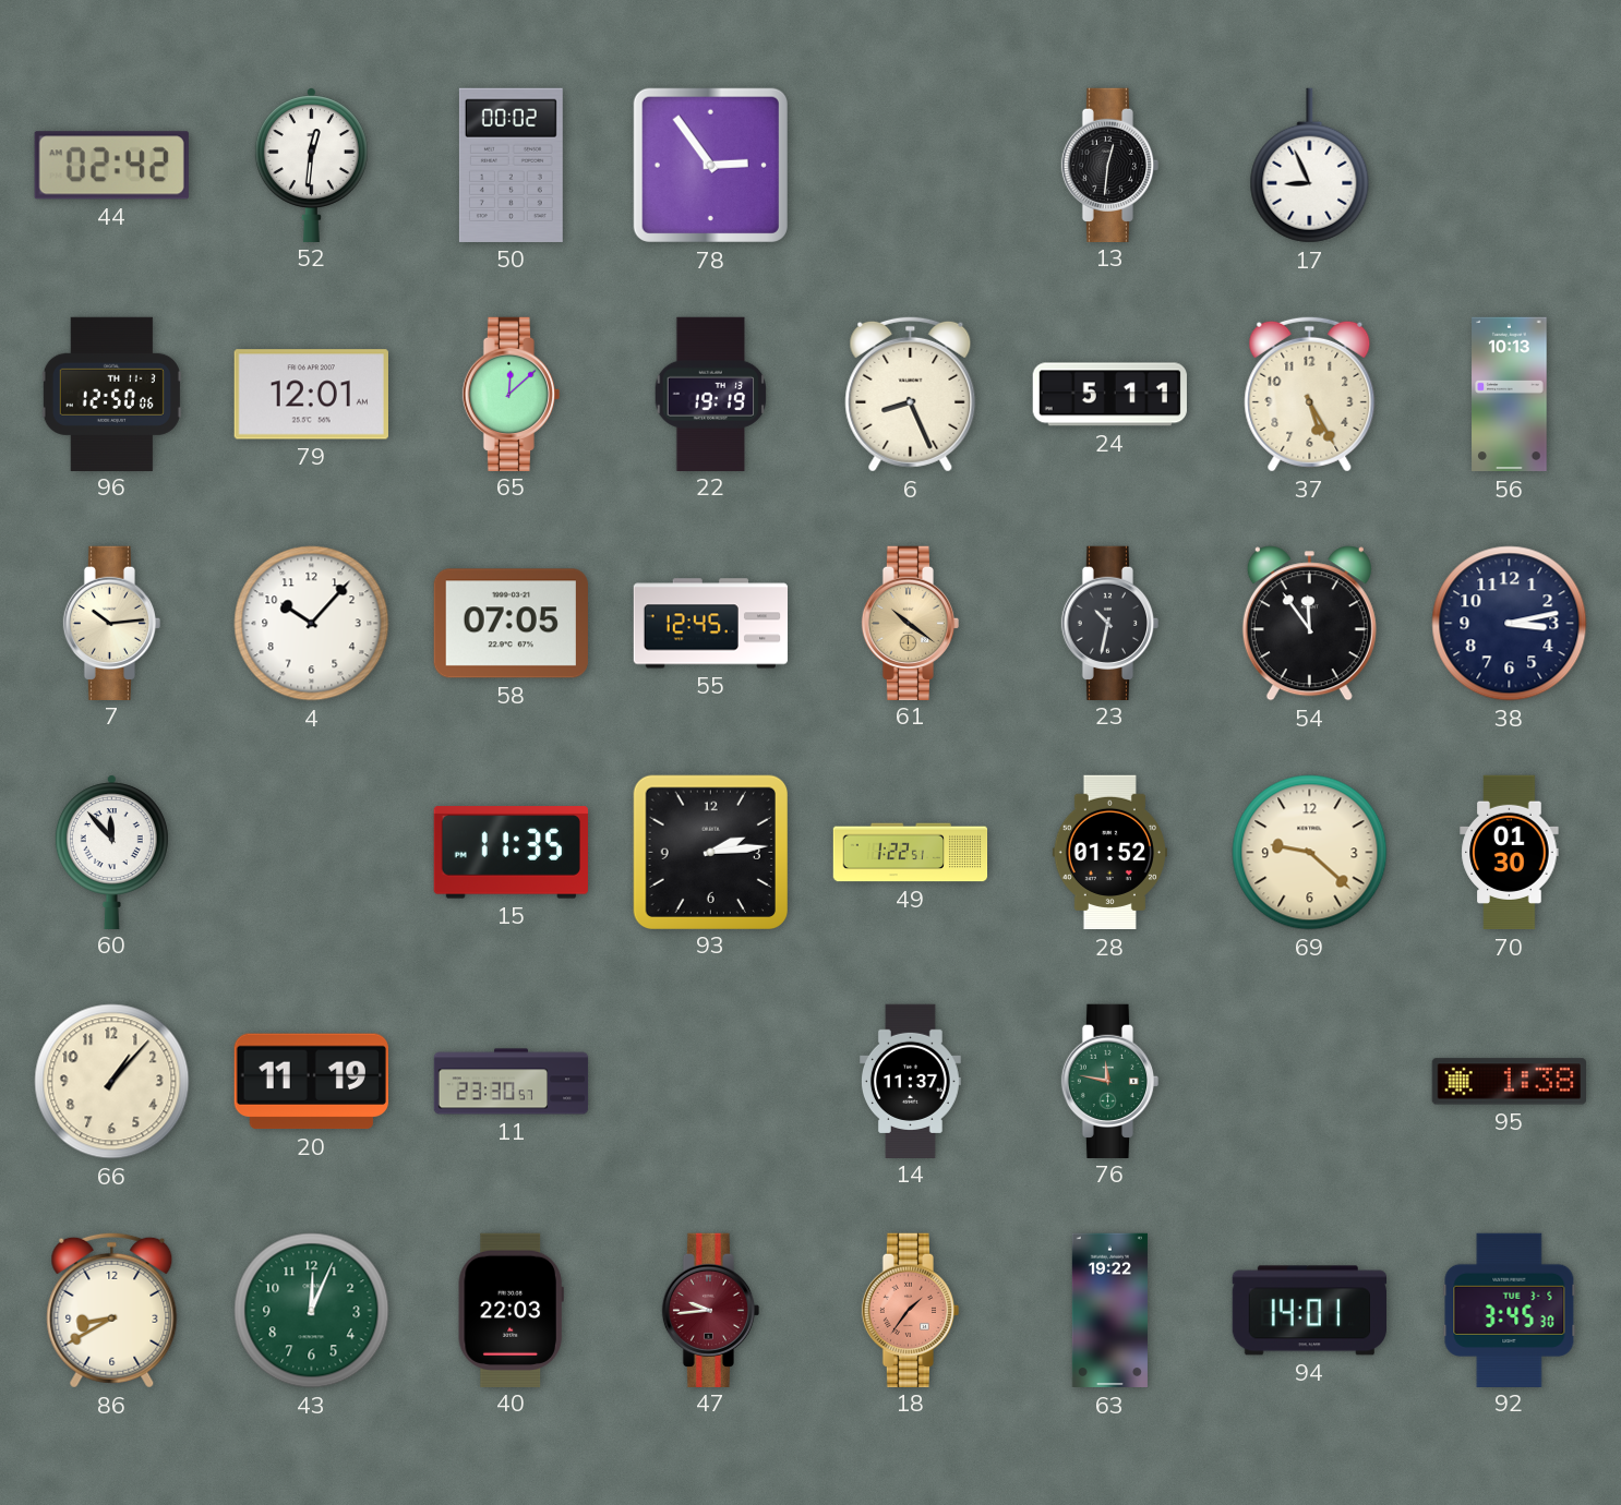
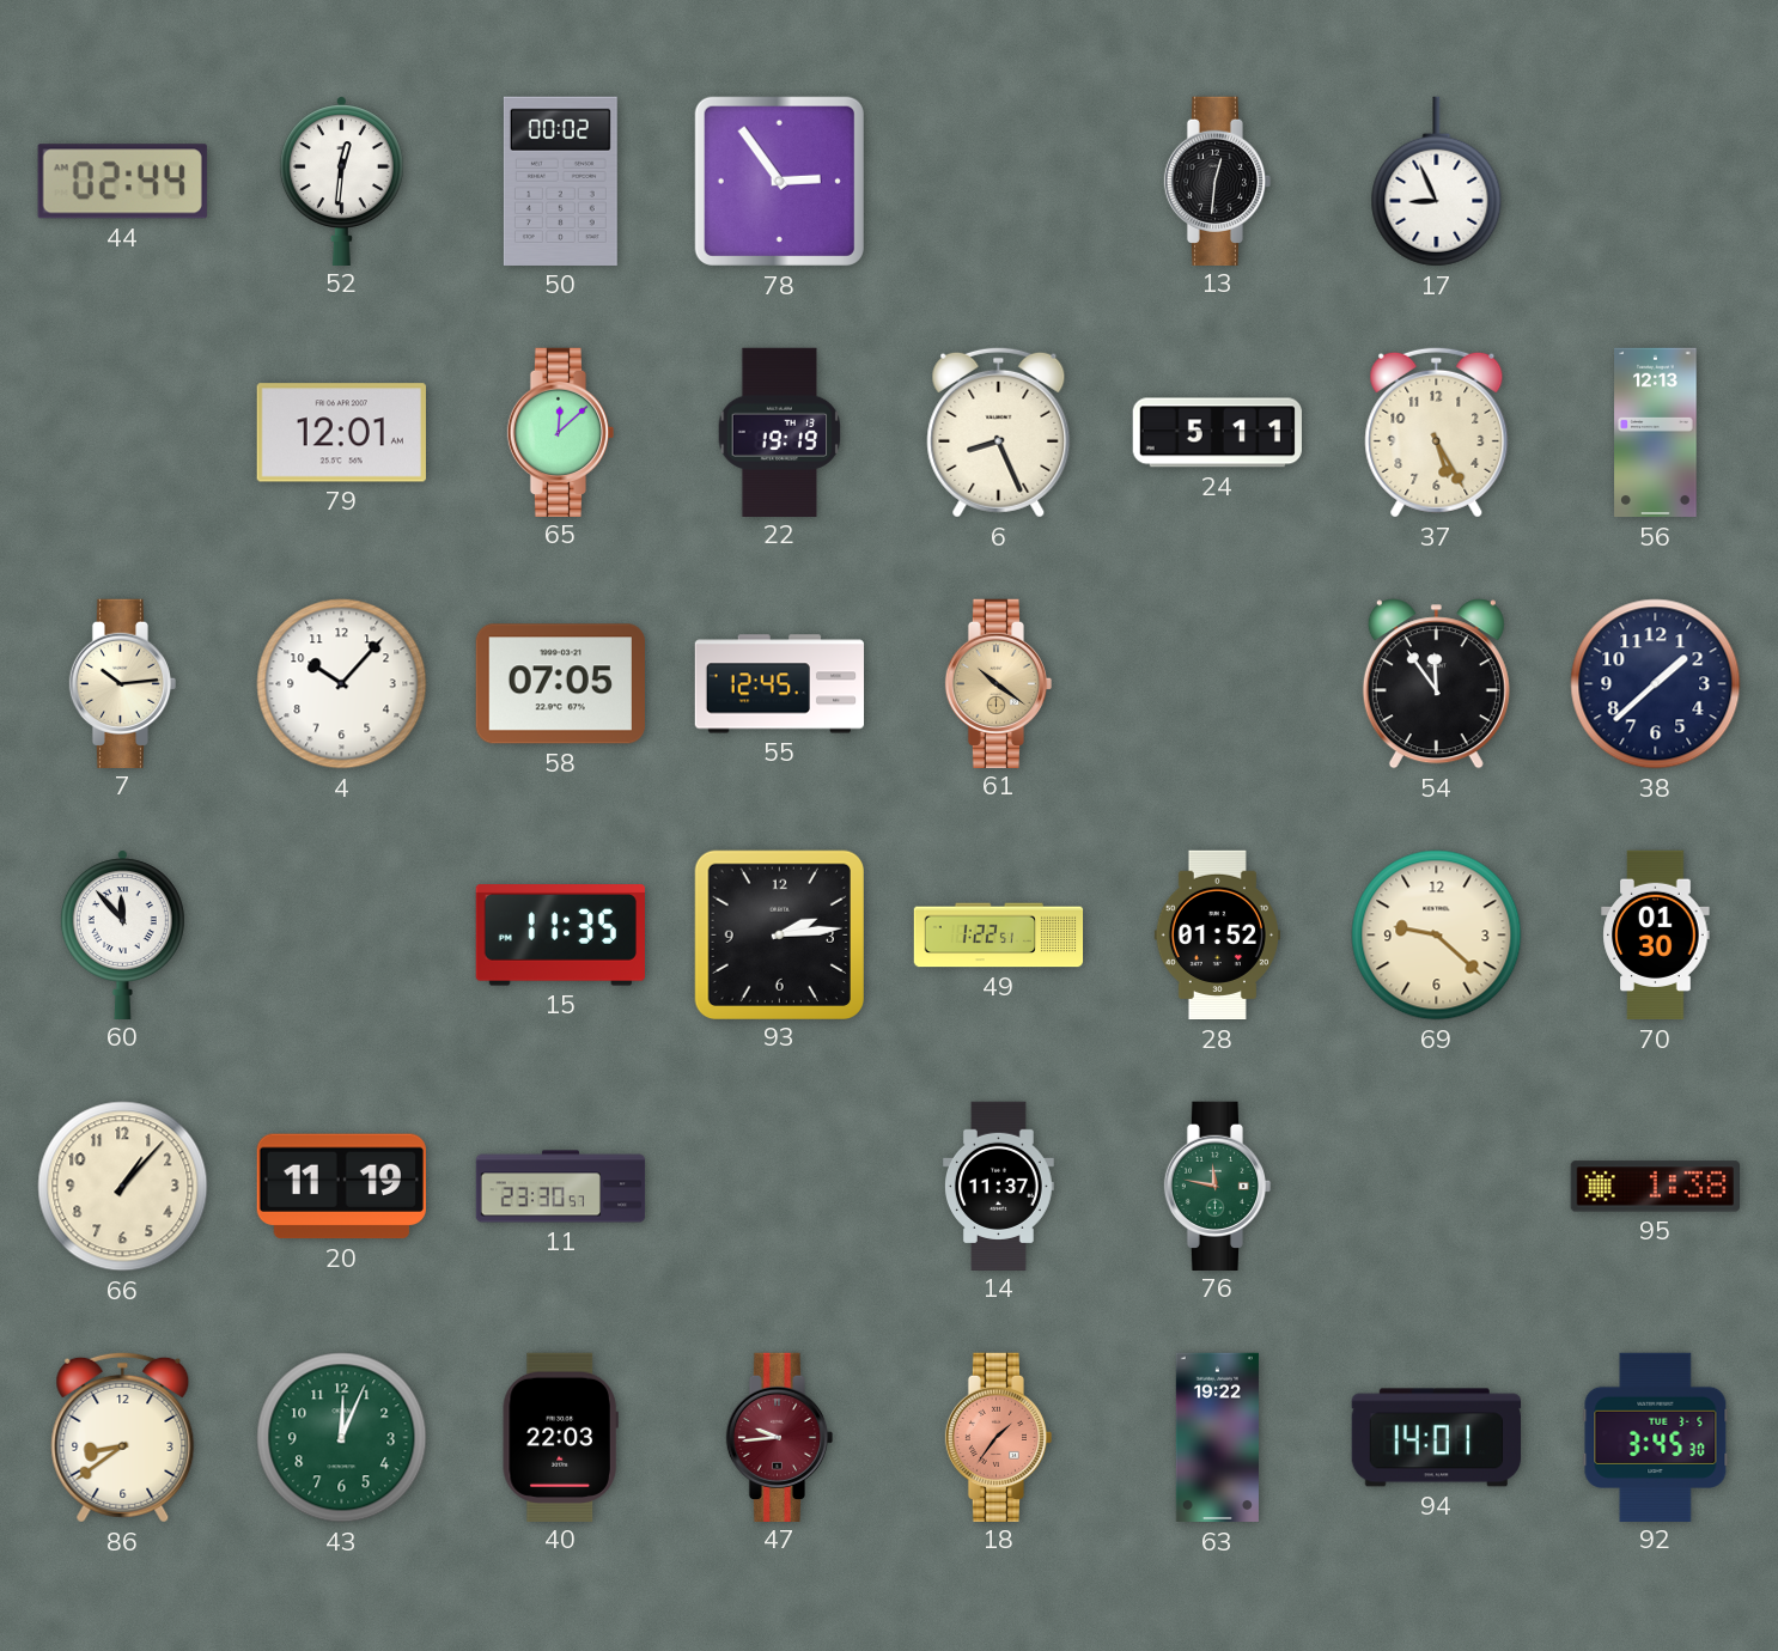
44: 02:42 -> 02:44 (122, 182)
96: 12:50 -> none (111, 394)
56: 10:13 -> 12:13 (1656, 433)
23: 10:32 -> none (1110, 623)
38: 3:13 -> 1:38 (1656, 684)
86: 8:40 -> 8:39 (123, 1437)
